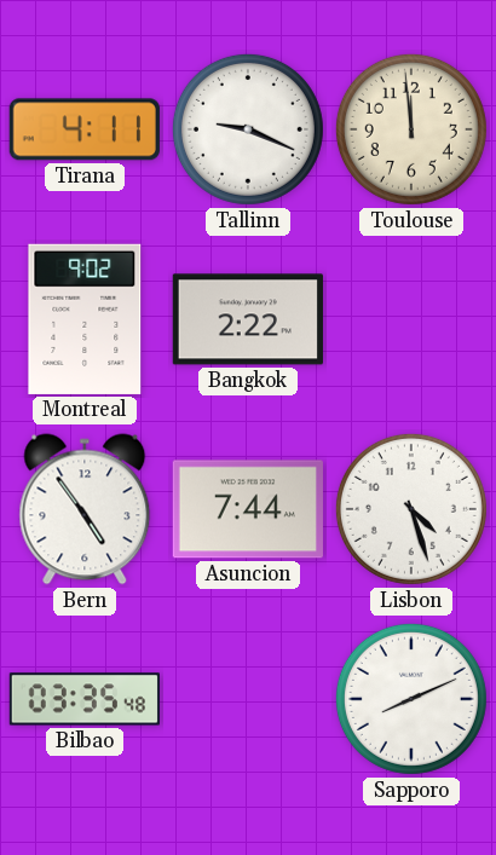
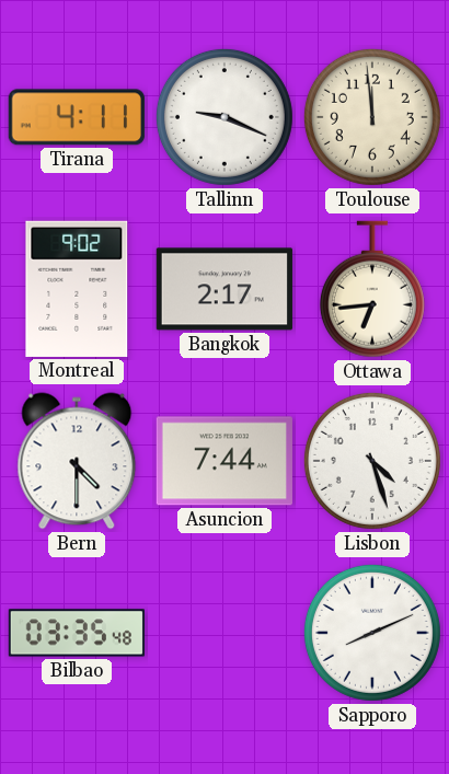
Bangkok: 2:22 -> 2:17 (225, 289)
Ottawa: none -> 6:44 (372, 289)
Bern: 4:54 -> 4:30 (77, 461)
